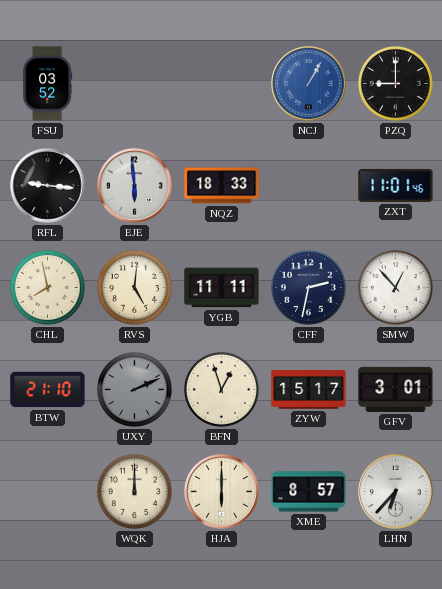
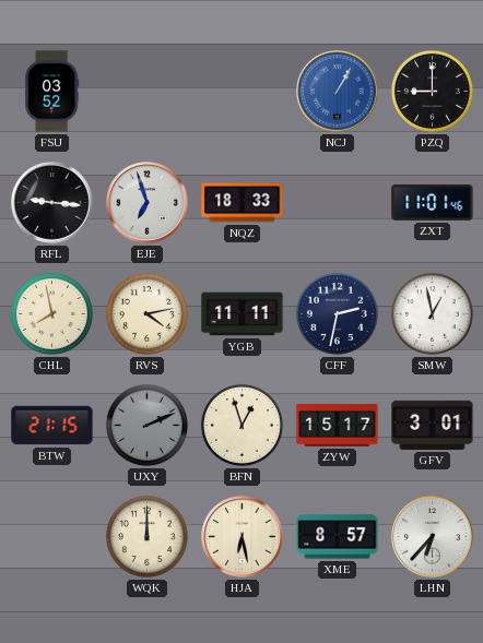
EJE: 5:59 -> 6:57 (148, 203)
RVS: 5:01 -> 4:13 (146, 313)
SMW: 12:53 -> 12:58 (432, 313)
BTW: 21:10 -> 21:15 (52, 426)
HJA: 6:00 -> 6:28 (243, 537)
